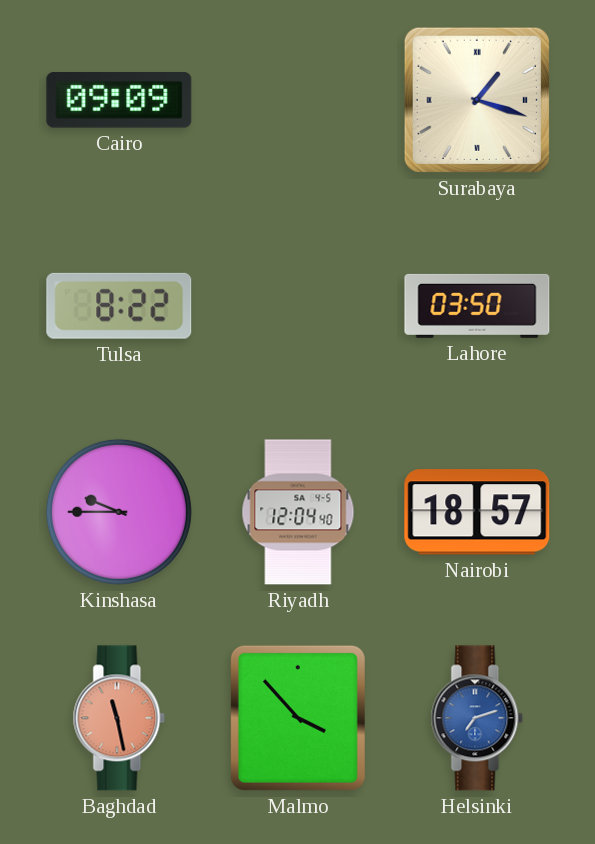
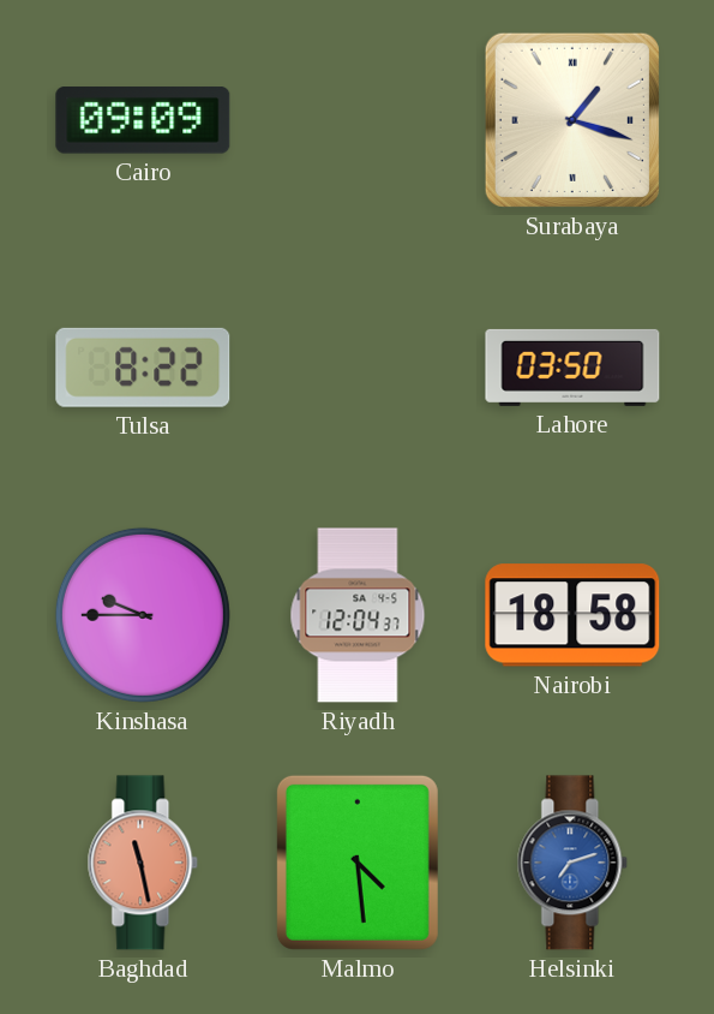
Riyadh: 12:04:40 -> 12:04:37 (358, 615)
Nairobi: 18:57 -> 18:58 (572, 615)
Malmo: 3:53 -> 4:29 (358, 863)
